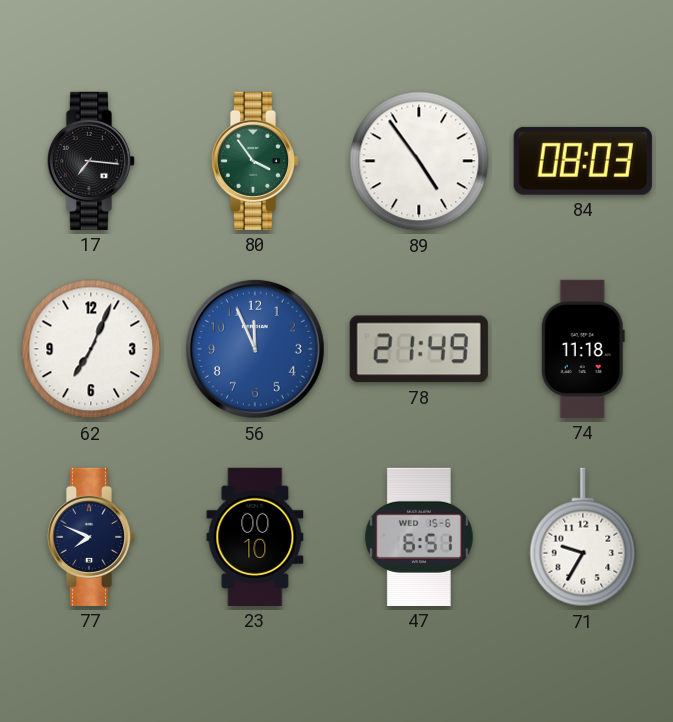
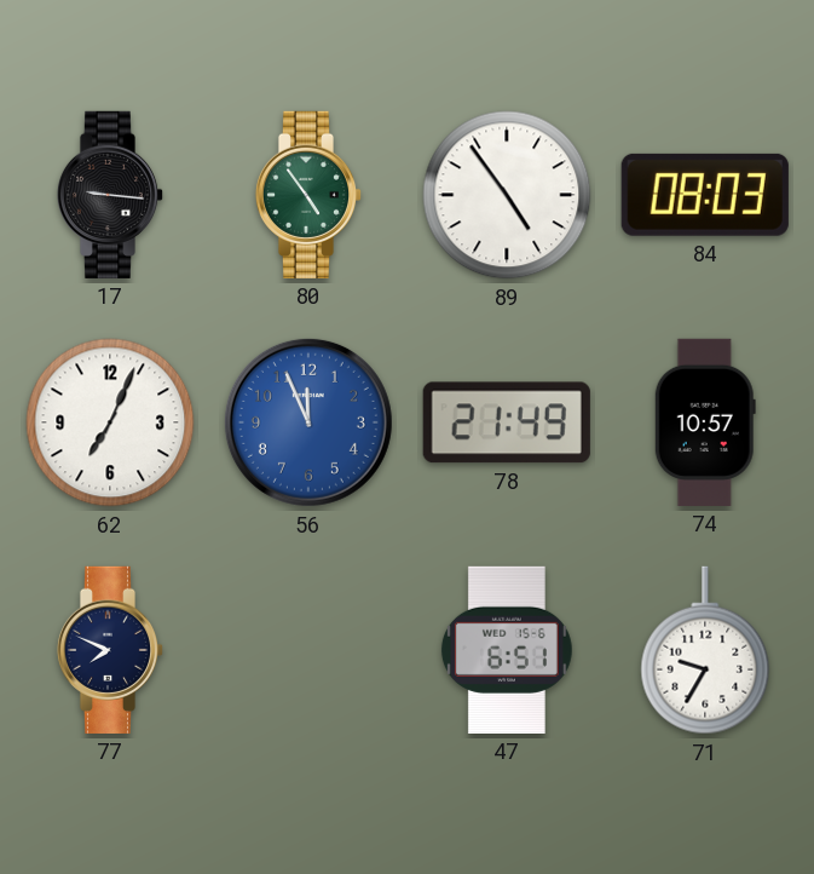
17: 7:16 -> 9:16 (110, 195)
80: 3:54 -> 4:54 (308, 195)
74: 11:18 -> 10:57 (705, 422)
23: 00:10 -> none (255, 537)
